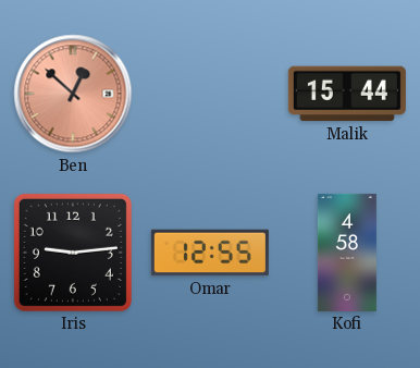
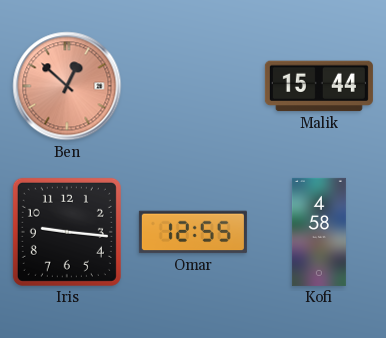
Iris: 9:14 -> 9:16 (67, 232)
